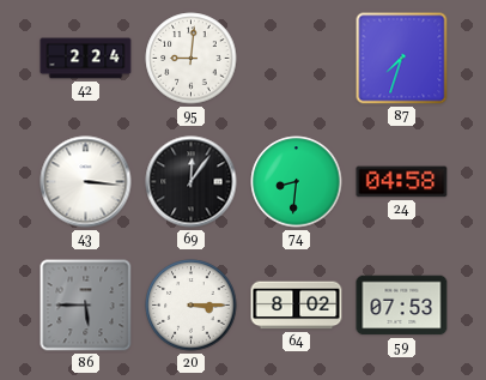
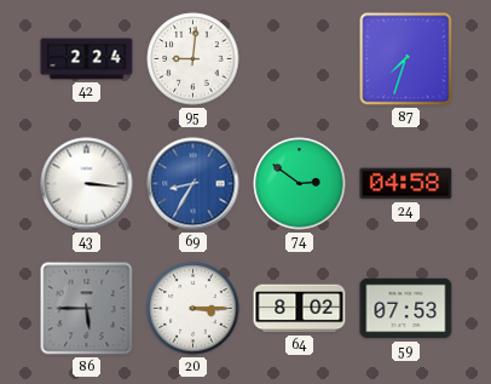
69: 12:06 -> 8:35 (193, 184)
69 dial: black -> blue (193, 184)
74: 8:31 -> 2:51 (300, 184)
